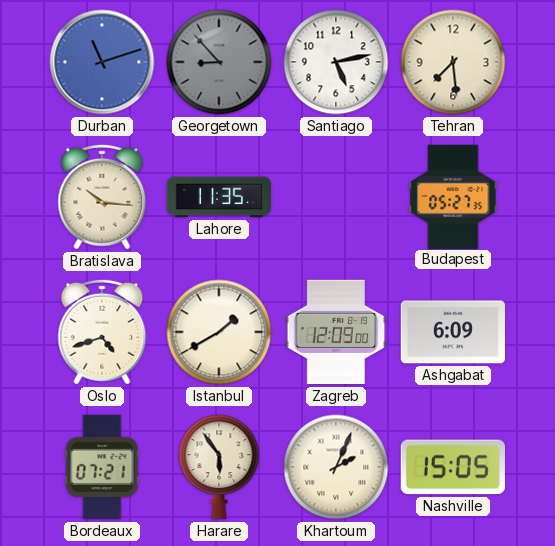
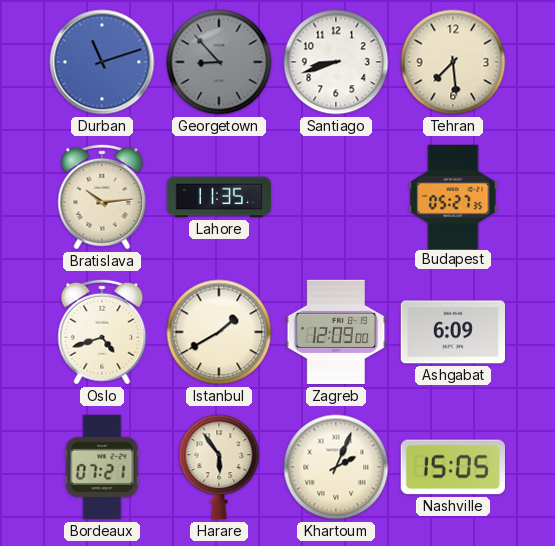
Santiago: 5:13 -> 8:42 (336, 62)
Bratislava: 10:16 -> 10:14 (102, 197)
